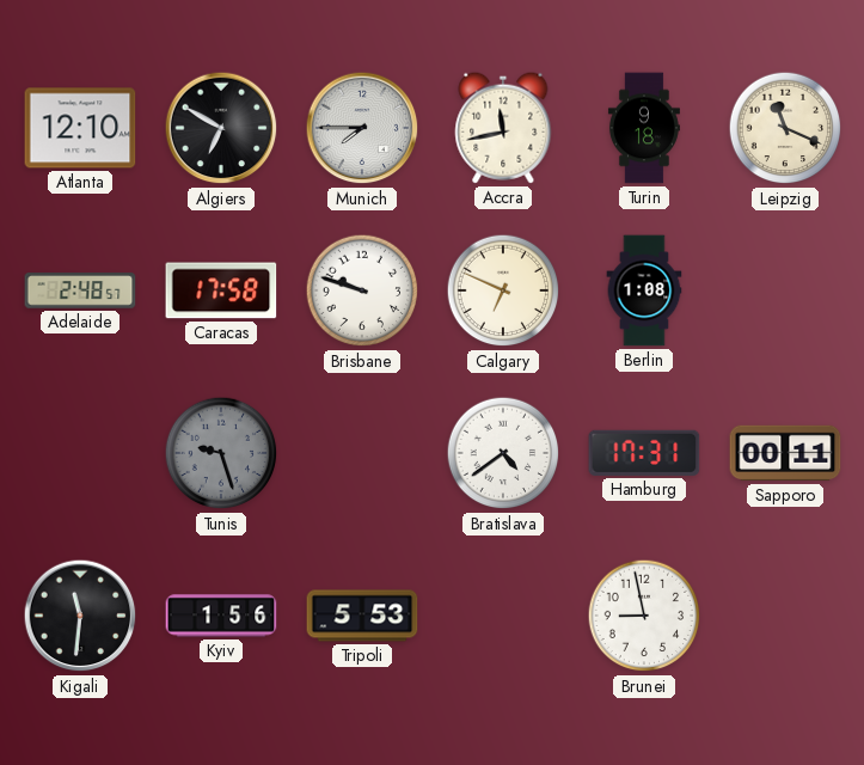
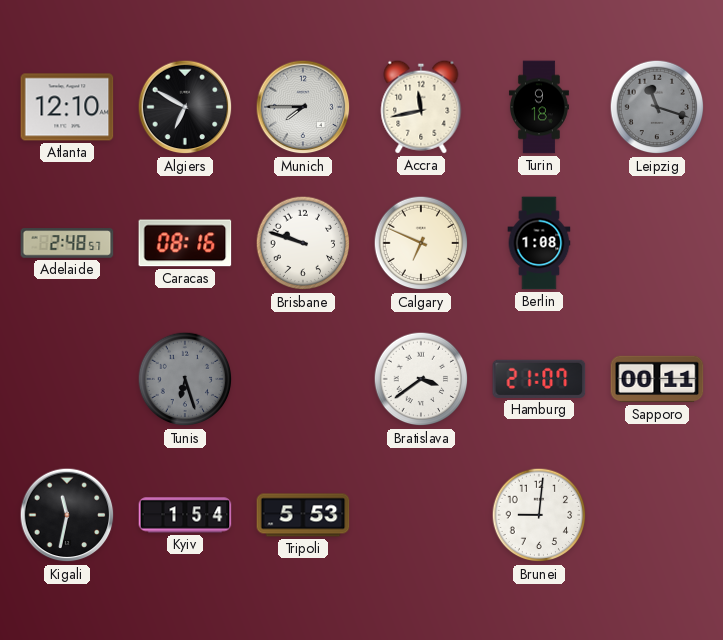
Leipzig: 11:19 -> 11:18 (657, 107)
Leipzig dial: cream -> grey (657, 107)
Caracas: 17:58 -> 08:16 (185, 243)
Tunis: 9:27 -> 6:27 (185, 379)
Bratislava: 4:39 -> 3:39 (421, 379)
Hamburg: 17:31 -> 21:07 (539, 379)
Kigali: 11:31 -> 11:32 (67, 515)
Kyiv: 1:56 -> 1:54 (185, 515)
Brunei: 8:58 -> 9:01 (539, 515)
